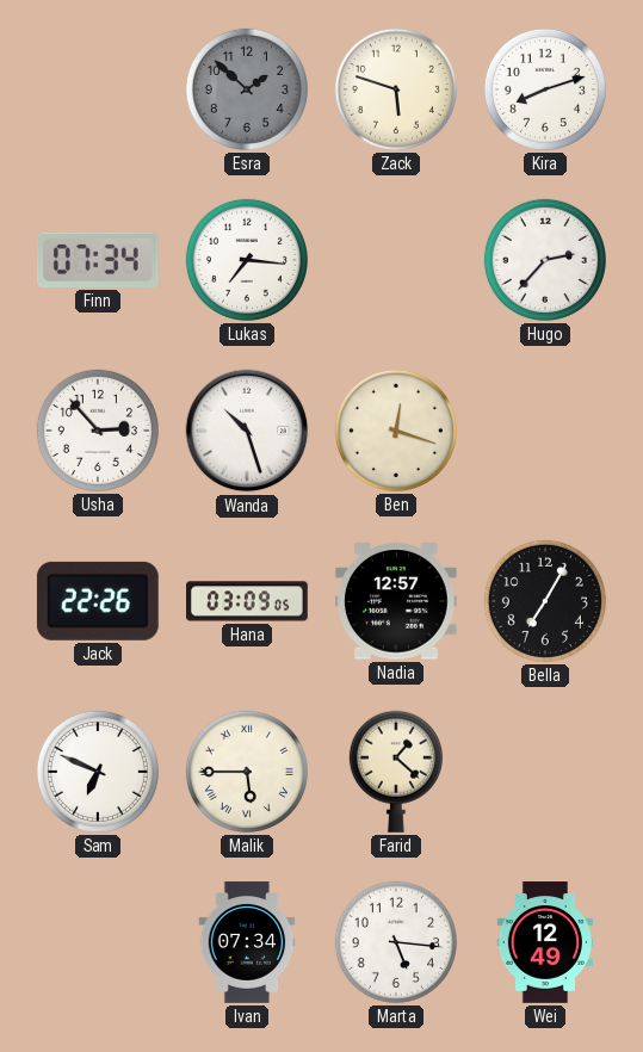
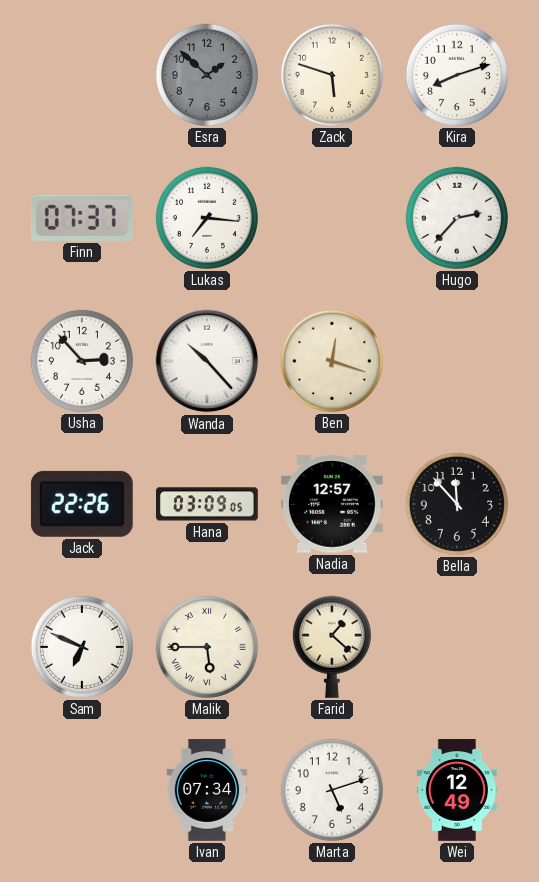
Finn: 07:34 -> 07:37 (82, 218)
Wanda: 10:27 -> 10:23 (207, 361)
Bella: 7:05 -> 11:53 (457, 504)
Marta: 5:16 -> 5:12 (332, 790)
